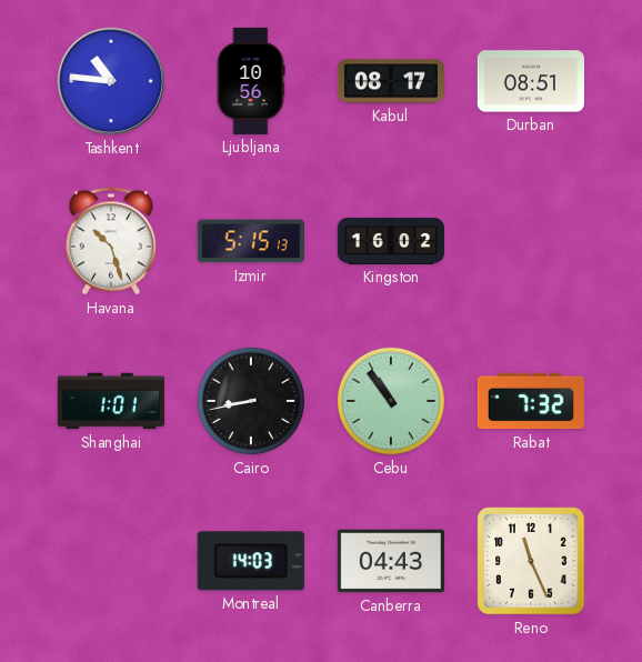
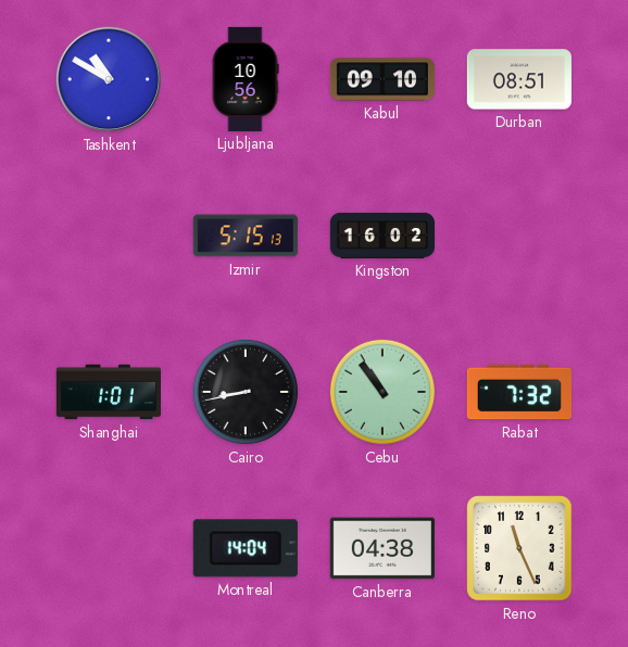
Tashkent: 10:46 -> 10:50 (109, 79)
Kabul: 08:17 -> 09:10 (381, 79)
Havana: 10:27 -> none (111, 241)
Montreal: 14:03 -> 14:04 (246, 548)
Canberra: 04:43 -> 04:38 (382, 548)
